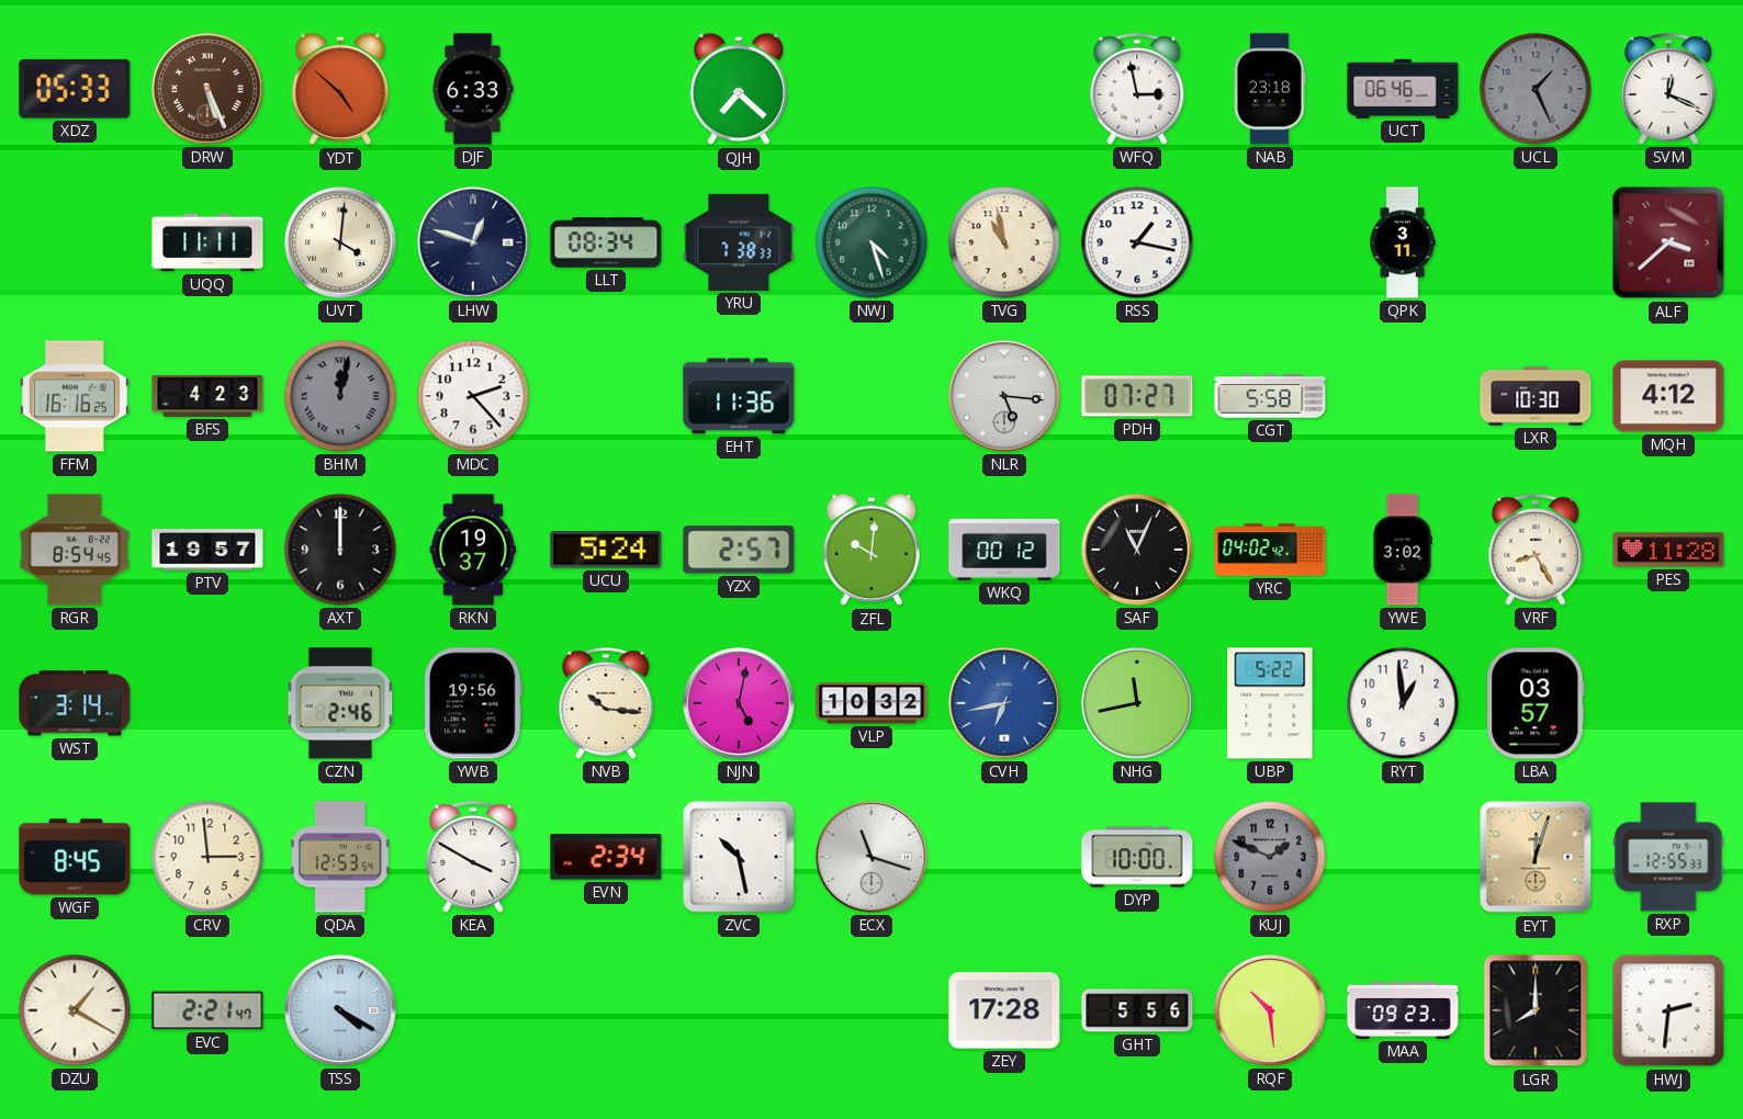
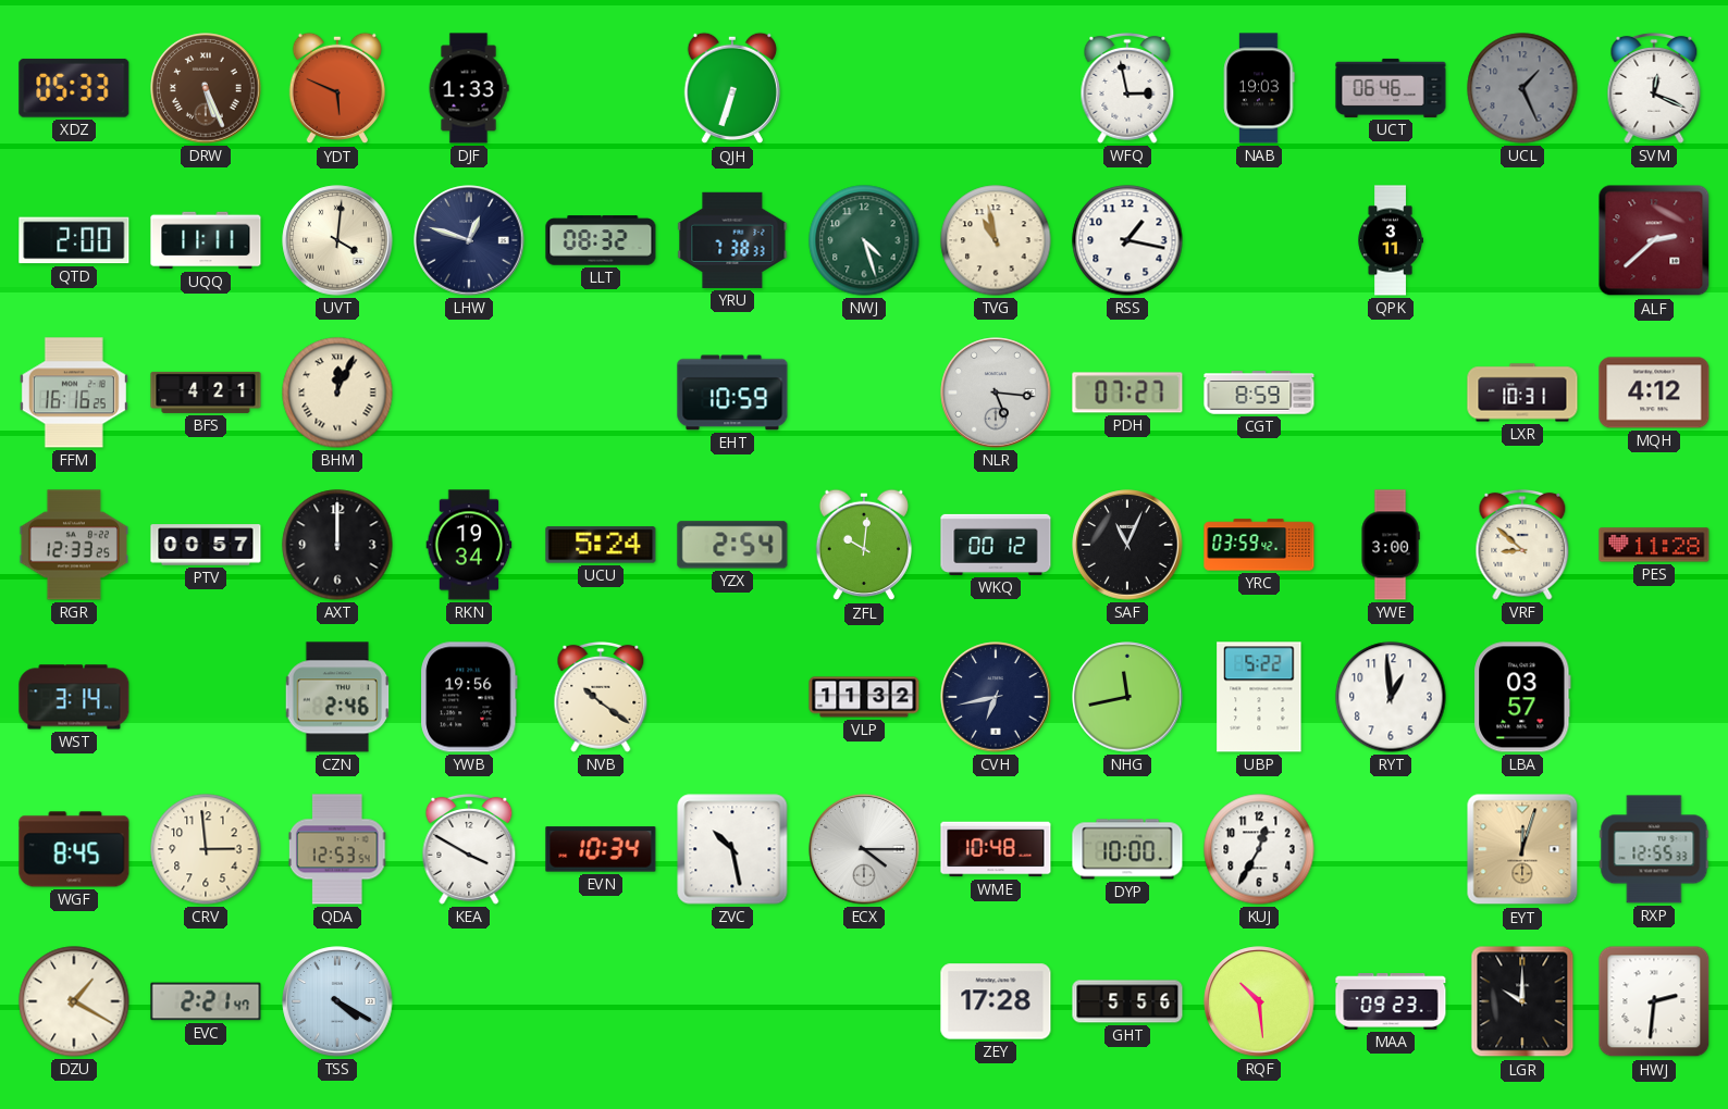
YDT: 4:52 -> 5:49 (336, 88)
DJF: 6:33 -> 1:33 (469, 88)
QJH: 7:22 -> 6:33 (731, 88)
NAB: 23:18 -> 19:03 (1259, 88)
QTD: none -> 2:00 (74, 240)
LLT: 08:34 -> 08:32 (601, 240)
ALF: 3:38 -> 2:38 (1654, 240)
BFS: 4:23 -> 4:21 (206, 392)
BHM: 12:02 -> 12:04 (337, 392)
BHM dial: grey -> cream (337, 392)
MDC: 2:23 -> none (473, 396)
EHT: 11:36 -> 10:59 (732, 392)
CGT: 5:58 -> 8:59 (1259, 392)
LXR: 10:30 -> 10:31 (1522, 392)
RGR: 8:54 -> 12:33 (74, 545)
PTV: 19:57 -> 00:57 (206, 545)
RKN: 19:37 -> 19:34 (469, 545)
YZX: 2:57 -> 2:54 (732, 545)
YRC: 04:02 -> 03:59 (1259, 545)
YWE: 3:02 -> 3:00 (1391, 545)
VRF: 8:25 -> 8:52 (1522, 545)
NVB: 10:16 -> 10:21 (601, 697)
NJN: 5:02 -> none (739, 703)
VLP: 10:32 -> 11:32 (864, 697)
CVH dial: blue -> navy (996, 697)
EVN: 2:34 -> 10:34 (601, 849)
ECX: 11:18 -> 4:15 (864, 849)
WME: none -> 10:48 (996, 849)
KUJ: 1:49 -> 12:35 (1259, 849)
KUJ dial: grey -> white (1259, 849)
LGR: 8:00 -> 10:00 (1522, 1001)
